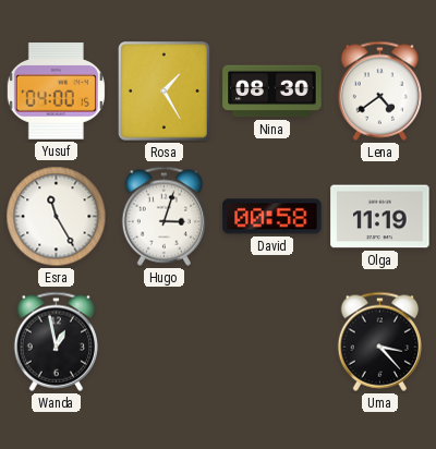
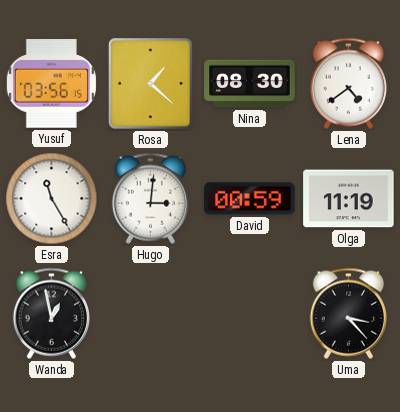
Yusuf: 04:00 -> 03:56 (51, 84)
Rosa: 1:25 -> 1:22 (151, 84)
Hugo: 3:03 -> 3:01 (150, 198)
David: 00:58 -> 00:59 (250, 199)
